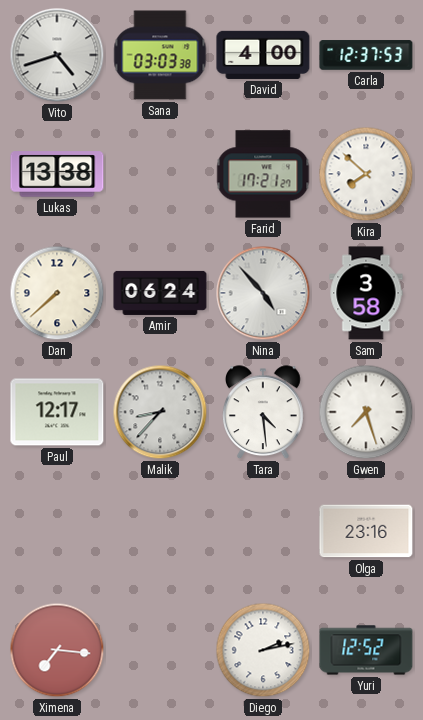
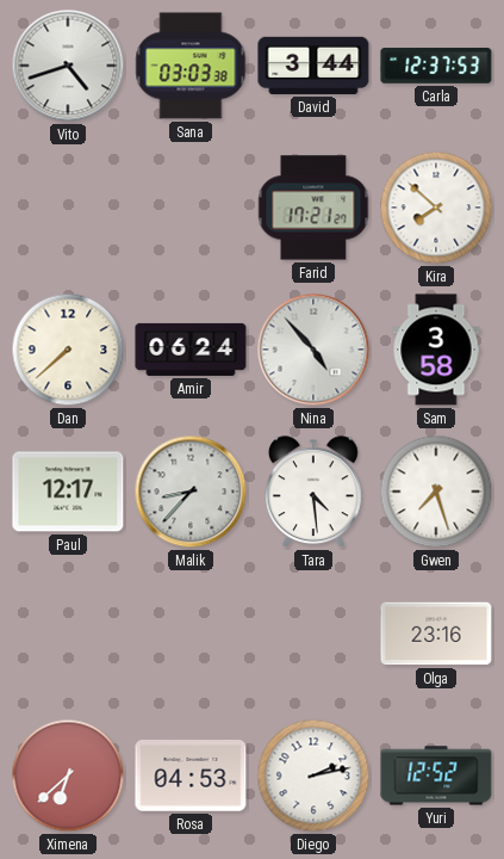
David: 4:00 -> 3:44 (313, 66)
Lukas: 13:38 -> none (57, 174)
Ximena: 7:16 -> 6:38 (68, 775)
Rosa: none -> 04:53 (191, 775)
